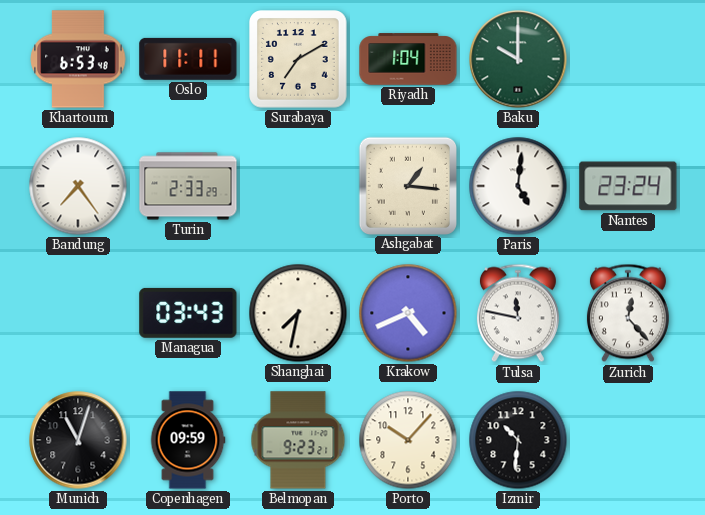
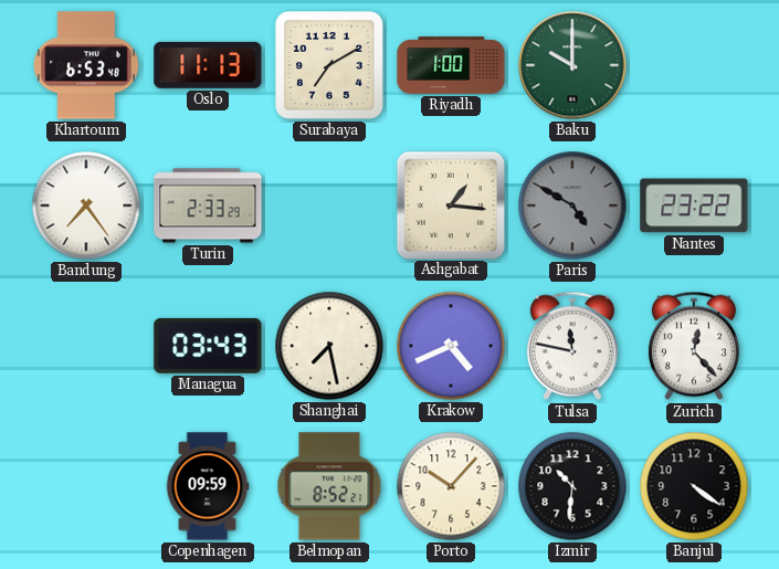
Oslo: 11:11 -> 11:13 (208, 65)
Riyadh: 1:04 -> 1:00 (451, 65)
Paris: 5:01 -> 4:50 (572, 206)
Paris dial: white -> grey (572, 206)
Nantes: 23:24 -> 23:22 (694, 206)
Shanghai: 7:32 -> 7:28 (329, 346)
Munich: 11:03 -> none (78, 440)
Belmopan: 9:23 -> 8:52 (329, 486)
Banjul: none -> 4:21 (694, 486)
